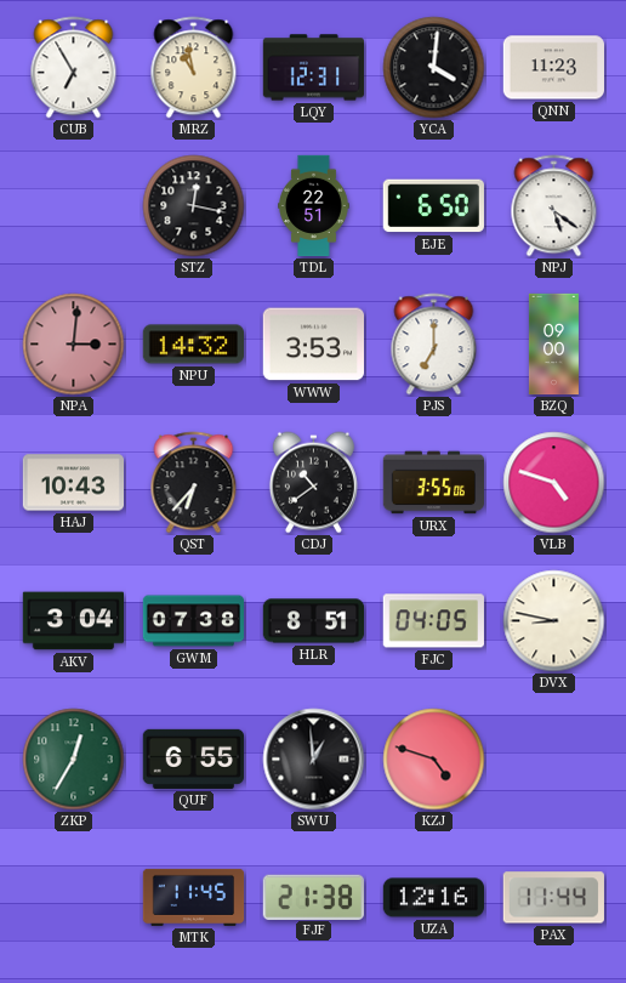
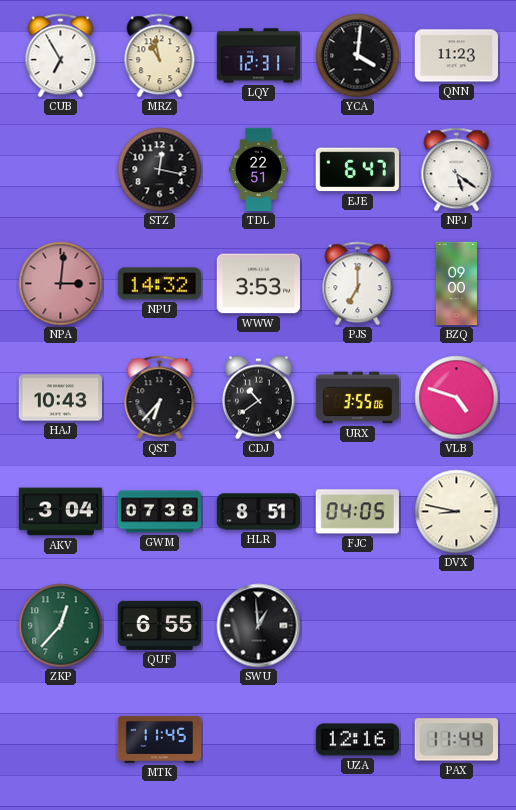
EJE: 6:50 -> 6:47 (357, 170)
ZKP: 12:35 -> 12:37 (61, 626)
KZJ: 4:48 -> none (434, 760)
FJF: 21:38 -> none (313, 897)
